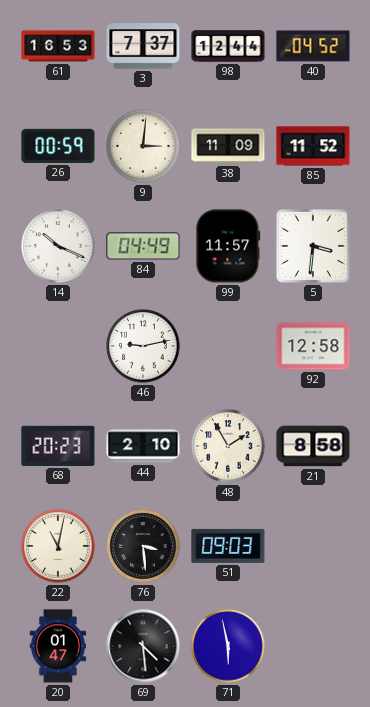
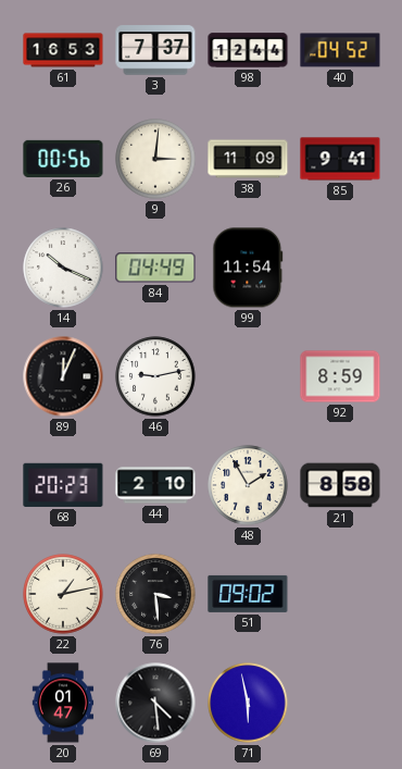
26: 00:59 -> 00:56 (63, 159)
85: 11:52 -> 9:41 (340, 159)
99: 11:57 -> 11:54 (248, 268)
5: 3:31 -> none (313, 246)
89: none -> 12:04 (63, 376)
92: 12:58 -> 8:59 (340, 376)
22: 11:02 -> 1:13 (63, 594)
51: 09:03 -> 09:02 (248, 594)
